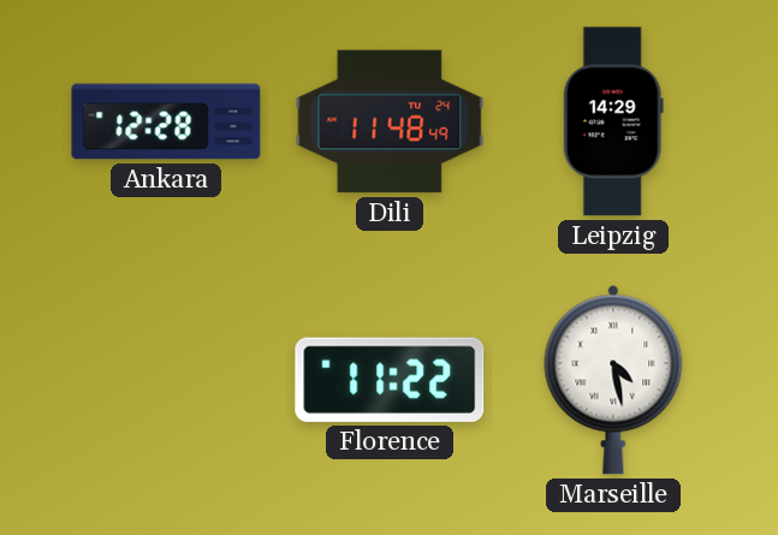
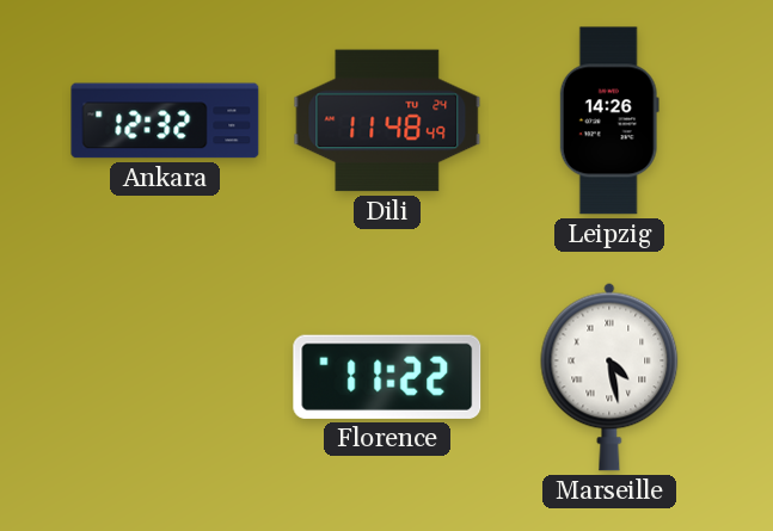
Ankara: 12:28 -> 12:32 (165, 121)
Leipzig: 14:29 -> 14:26 (609, 121)
